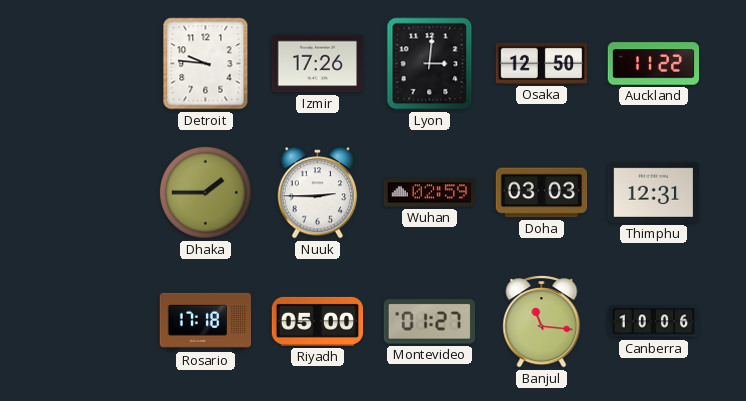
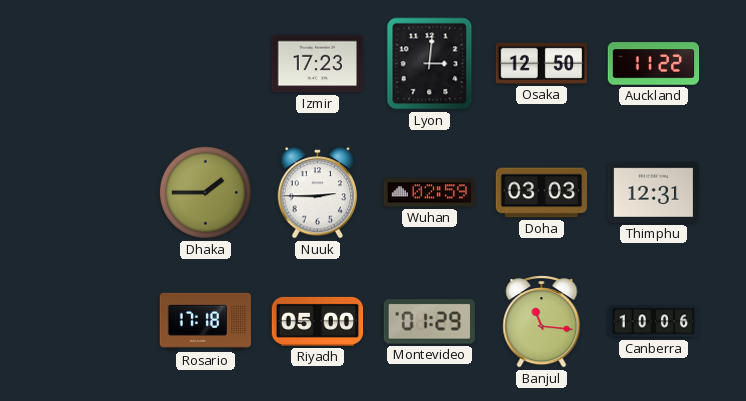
Detroit: 9:46 -> none (206, 64)
Izmir: 17:26 -> 17:23 (318, 64)
Montevideo: 01:27 -> 01:29 (429, 322)
